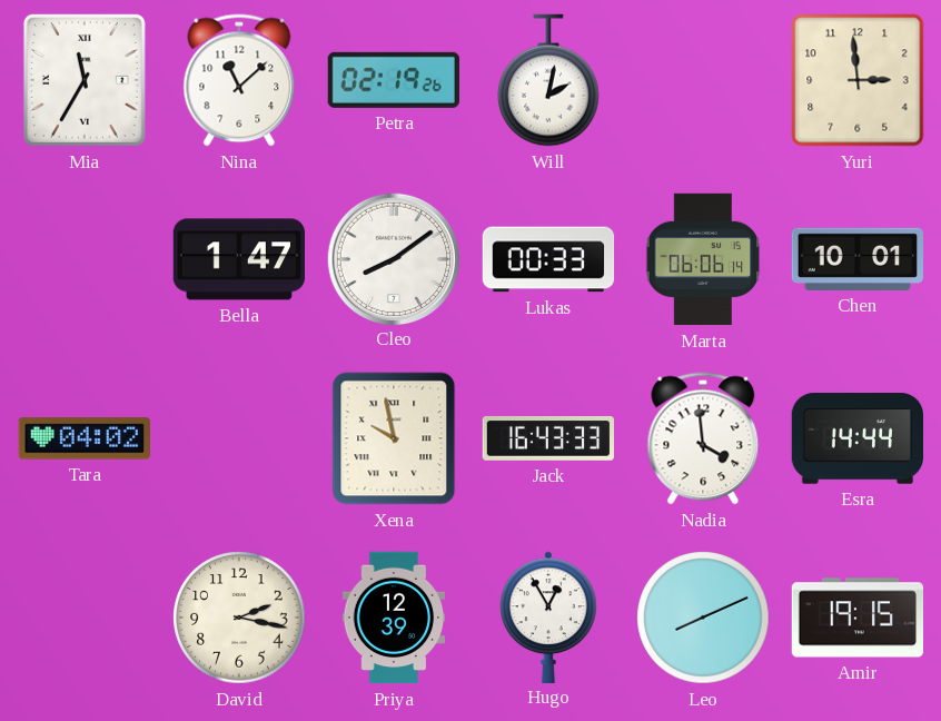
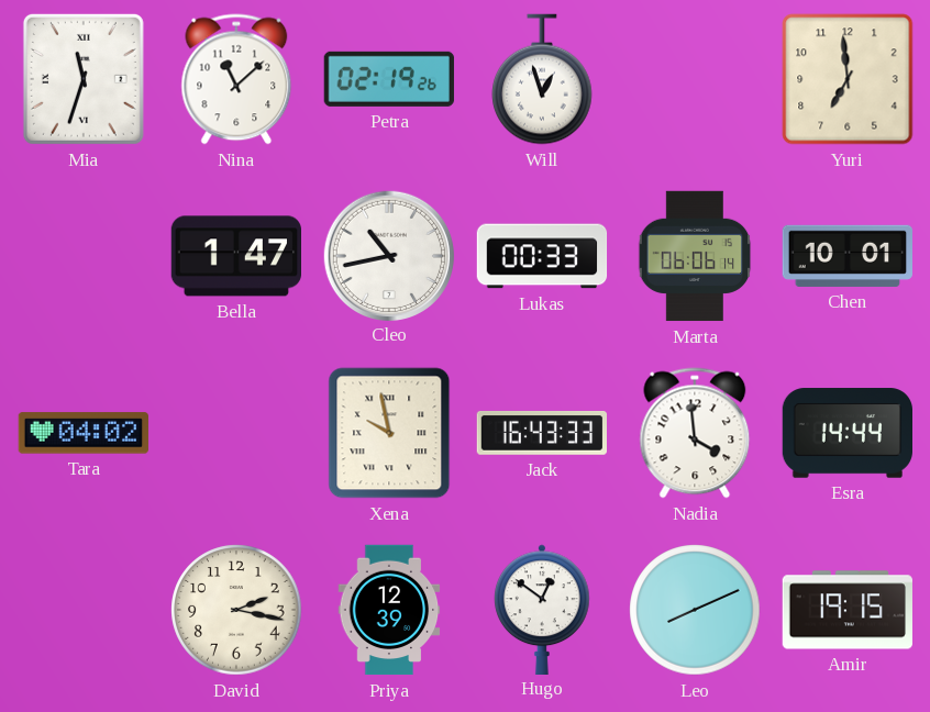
Mia: 11:35 -> 11:33 (84, 79)
Will: 2:02 -> 12:57 (542, 79)
Yuri: 2:59 -> 6:59 (848, 79)
Cleo: 8:09 -> 10:43 (388, 255)
Hugo: 12:55 -> 12:51 (543, 609)
